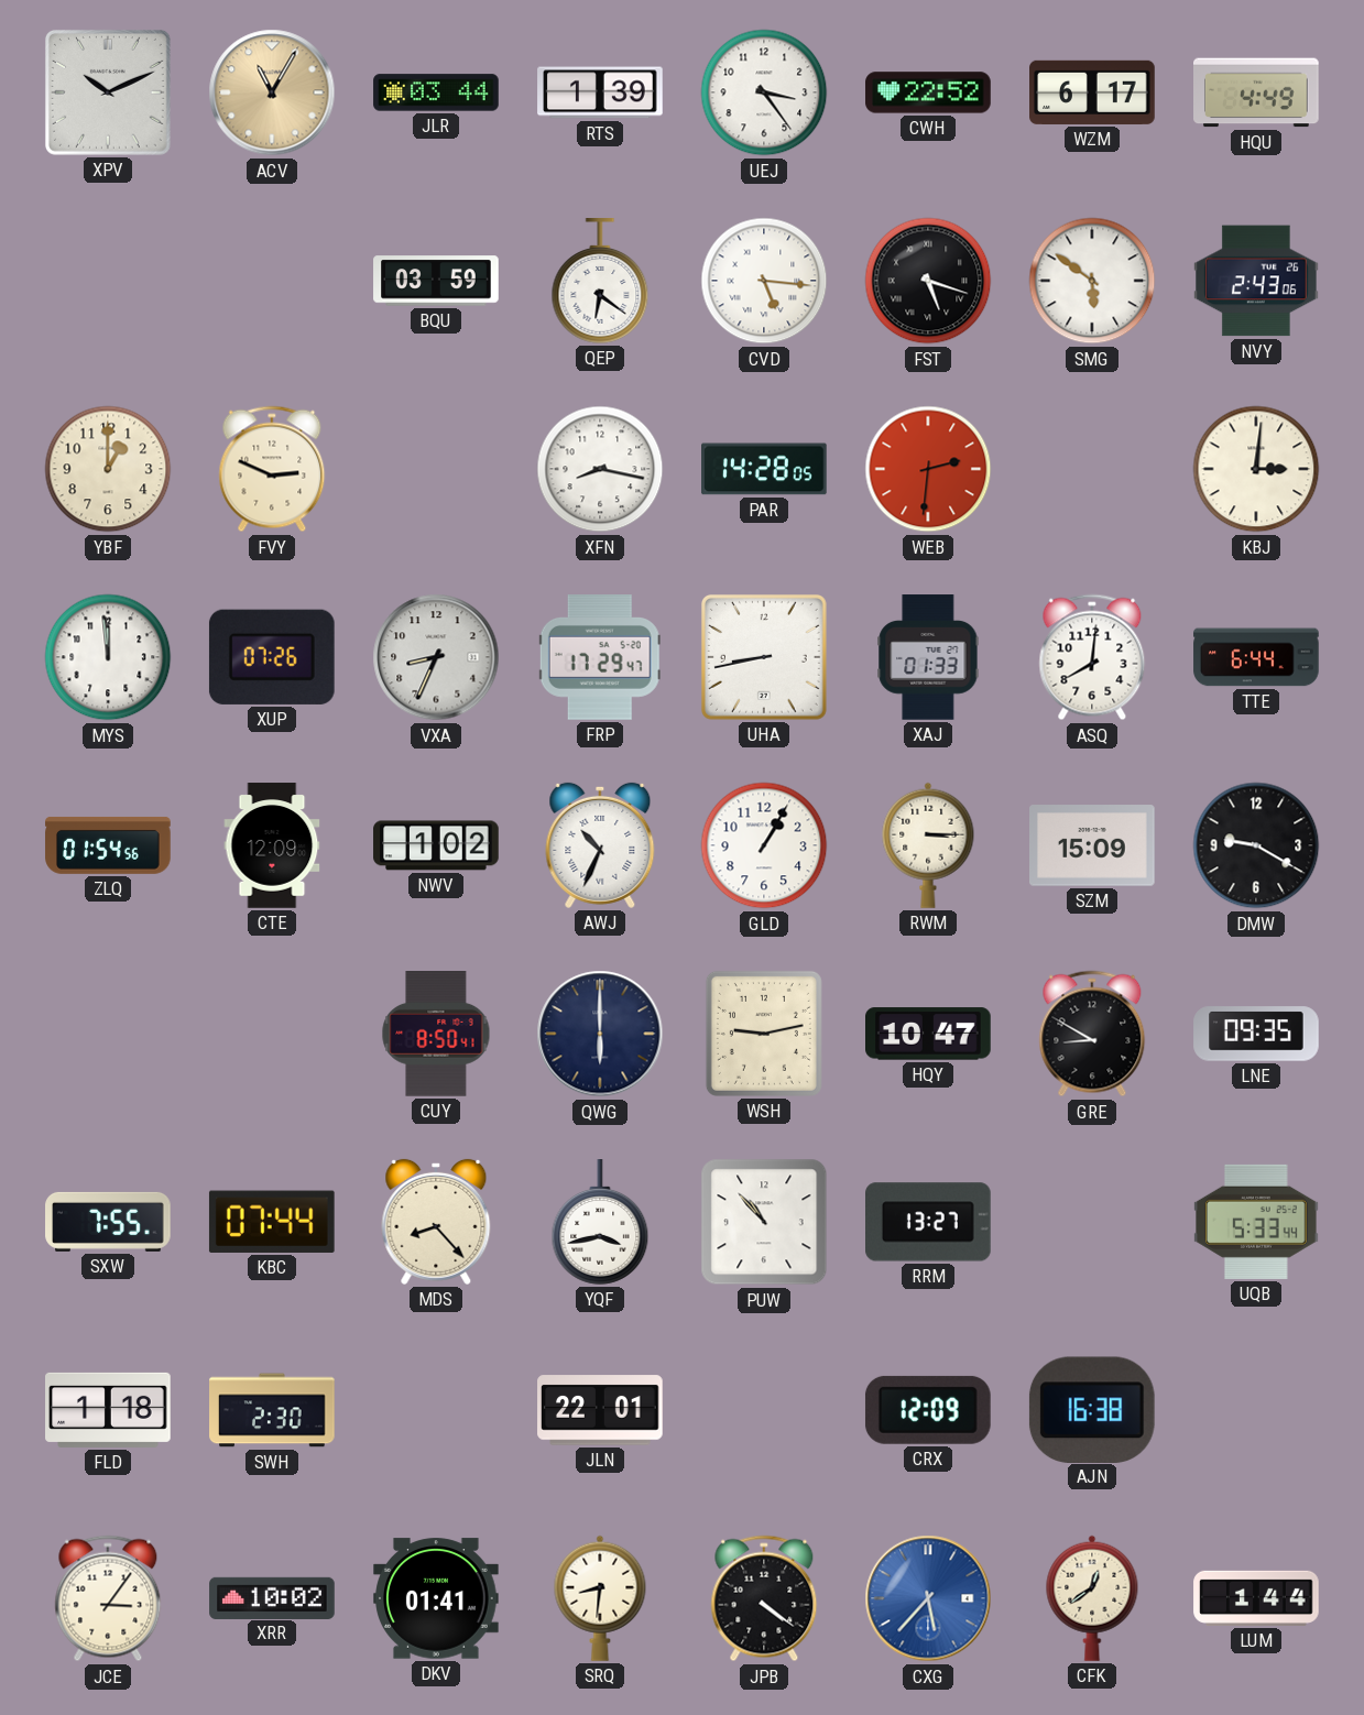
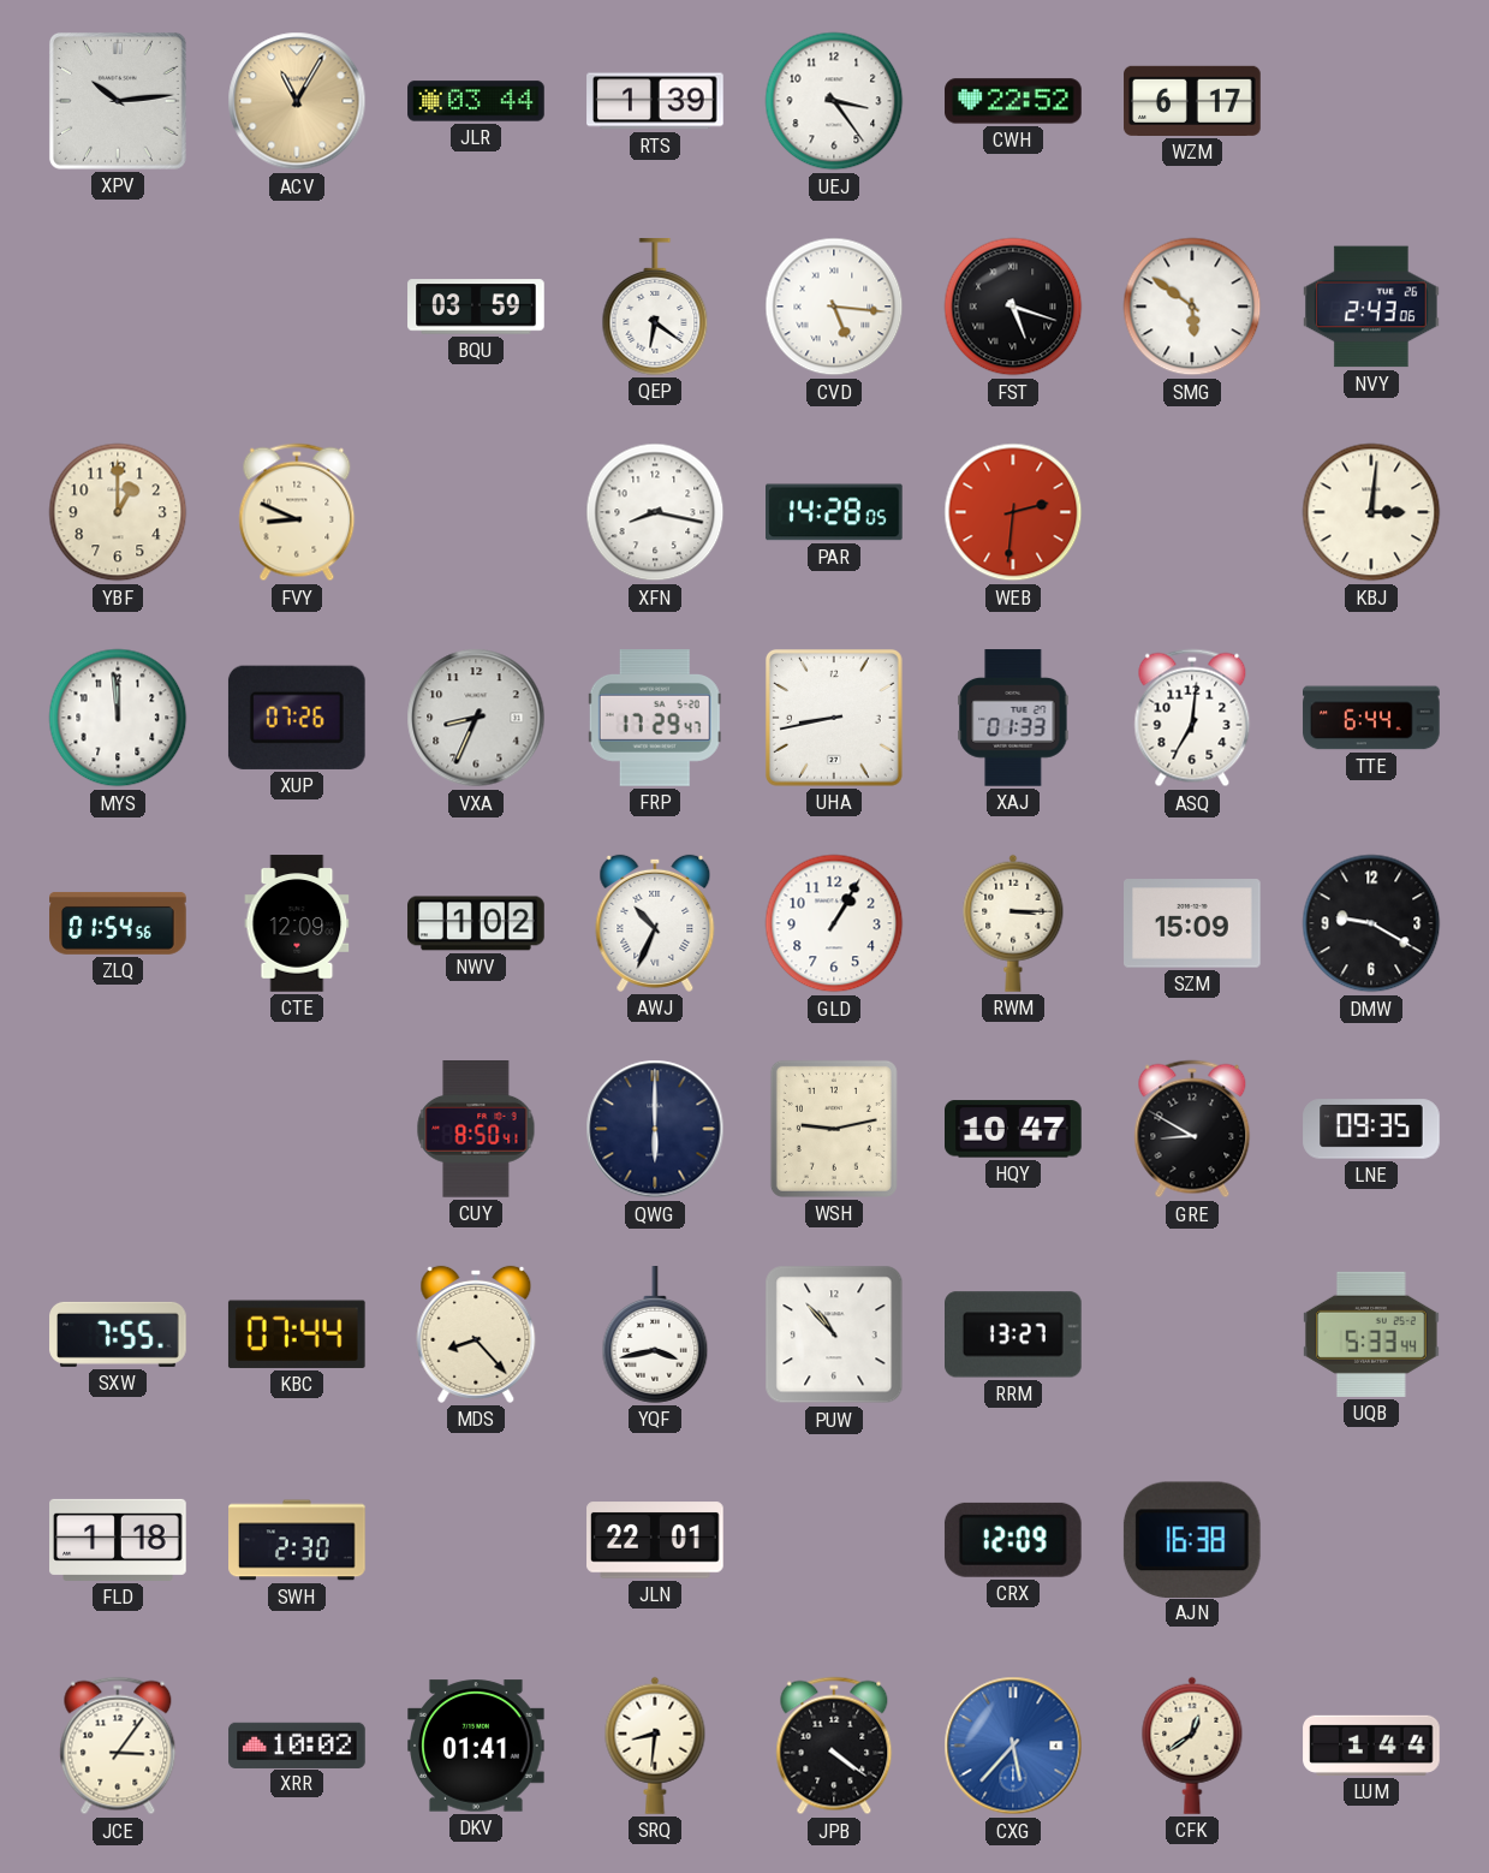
XPV: 10:11 -> 10:14 (118, 101)
HQU: 4:49 -> none (1257, 92)
FVY: 2:49 -> 8:49 (297, 512)
ASQ: 8:01 -> 7:01 (1192, 718)
